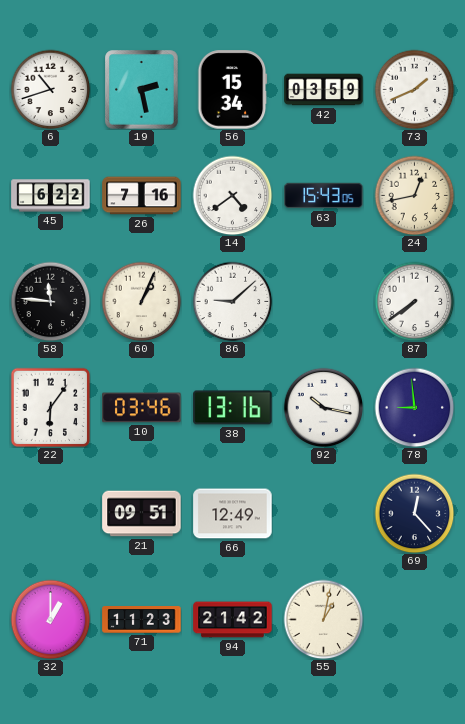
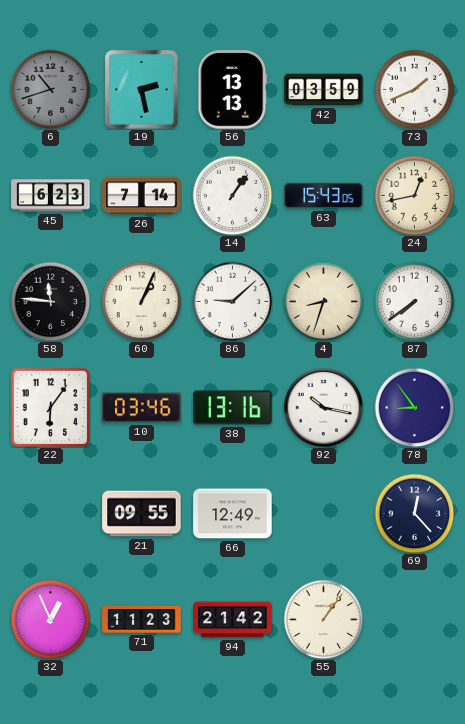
6 dial: white -> grey (50, 89)
56: 15:34 -> 13:13 (233, 90)
45: 6:22 -> 6:23 (51, 196)
26: 7:16 -> 7:14 (142, 196)
14: 4:39 -> 1:06 (232, 195)
4: none -> 8:33 (323, 301)
78: 8:59 -> 8:54 (414, 407)
21: 09:51 -> 09:55 (142, 514)
32: 1:00 -> 12:56 (50, 619)
55: 1:02 -> 1:06 (323, 619)
